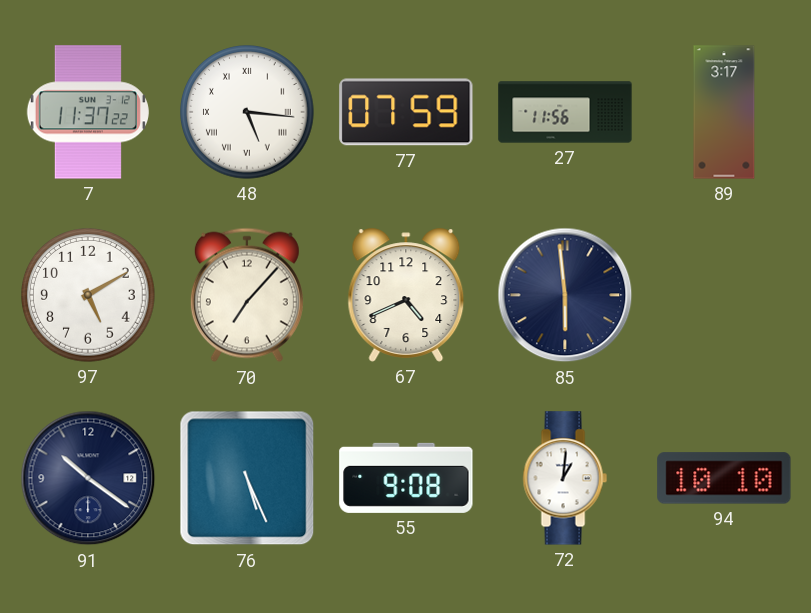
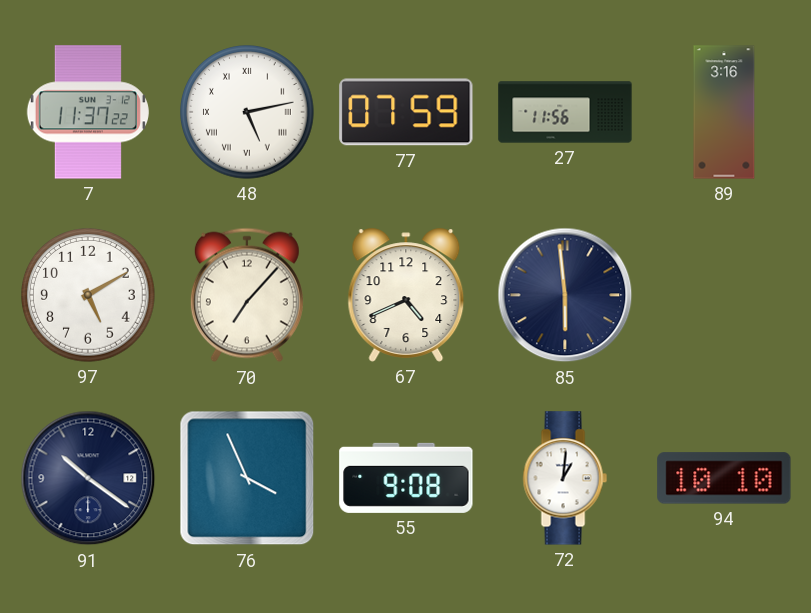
48: 5:16 -> 5:13 (248, 113)
89: 3:17 -> 3:16 (724, 112)
76: 5:26 -> 3:56 (247, 478)
